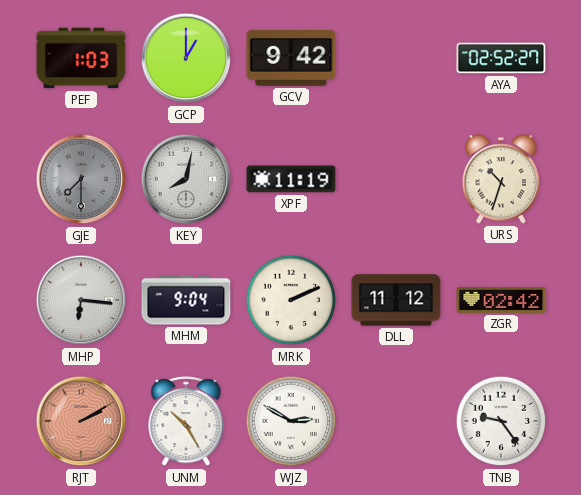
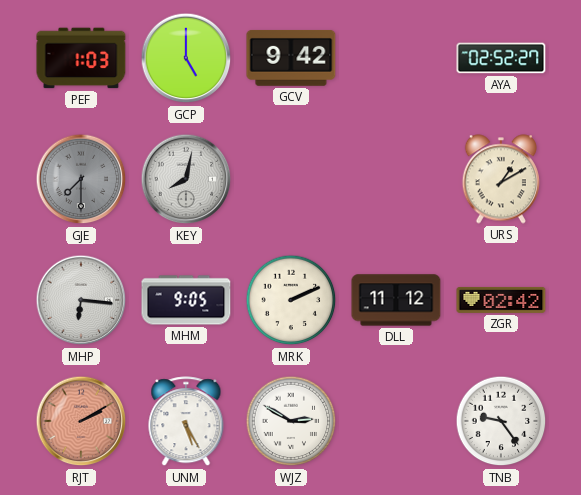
GCP: 1:00 -> 5:00 (186, 58)
XPF: 11:19 -> none (291, 179)
URS: 10:33 -> 1:10 (500, 179)
MHM: 9:04 -> 9:05 (186, 300)
UNM: 10:25 -> 5:25 (186, 422)
